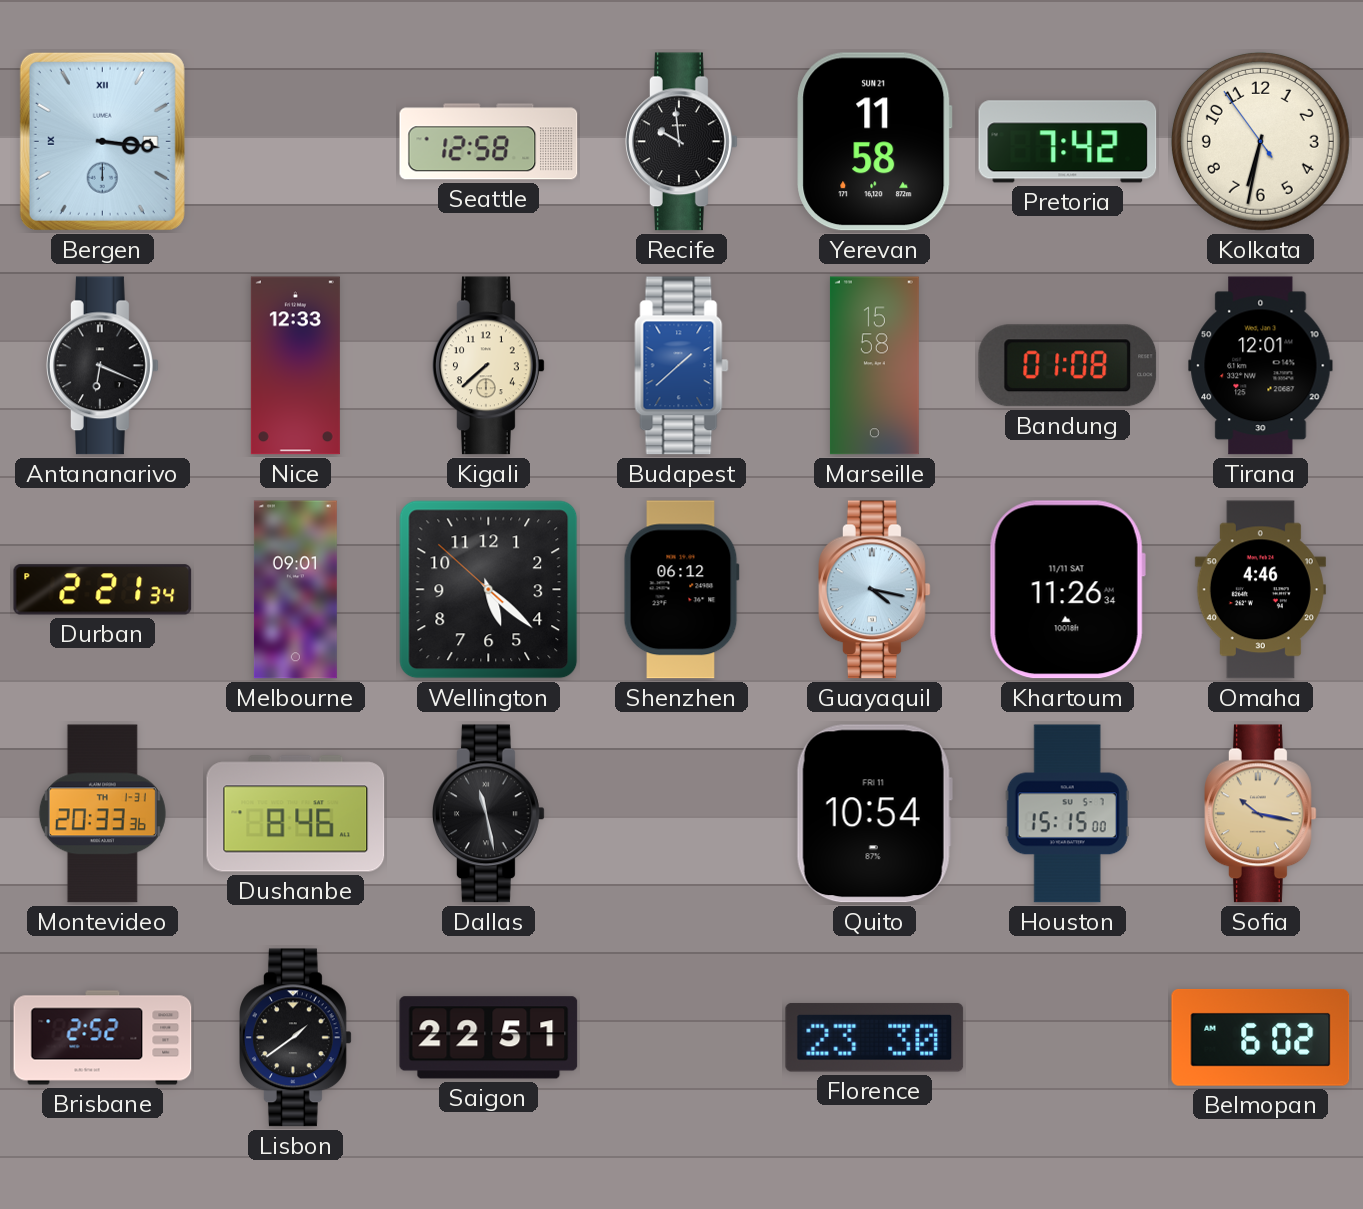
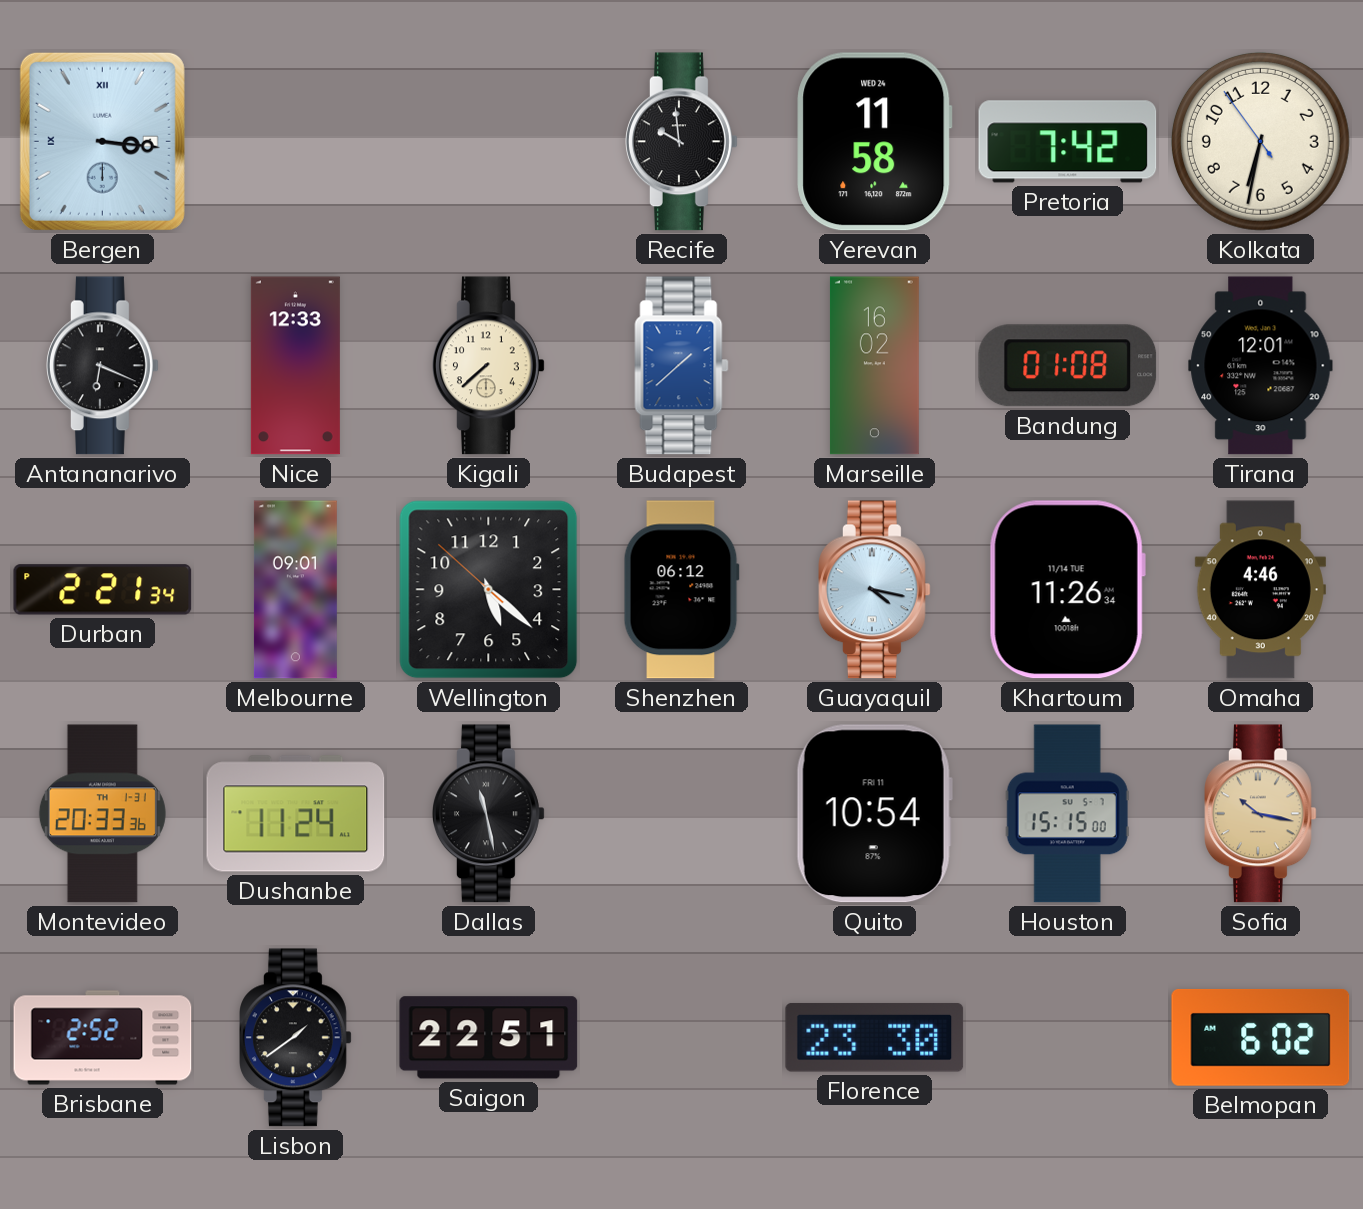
Seattle: 12:58 -> none (489, 142)
Yerevan date: SUN 21 -> WED 24 (875, 142)
Marseille: 15:58 -> 16:02 (874, 366)
Khartoum date: 11/11 SAT -> 11/14 TUE (1067, 590)
Dushanbe: 8:46 -> 11:24 (296, 814)
